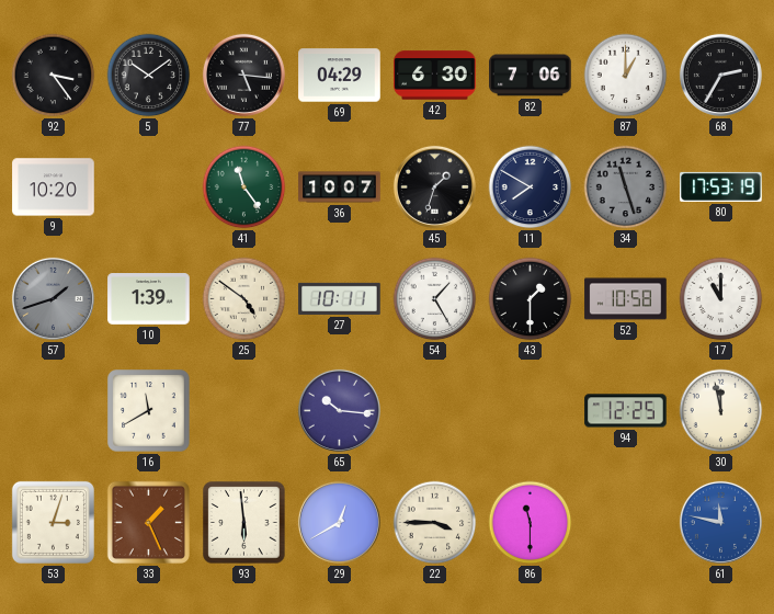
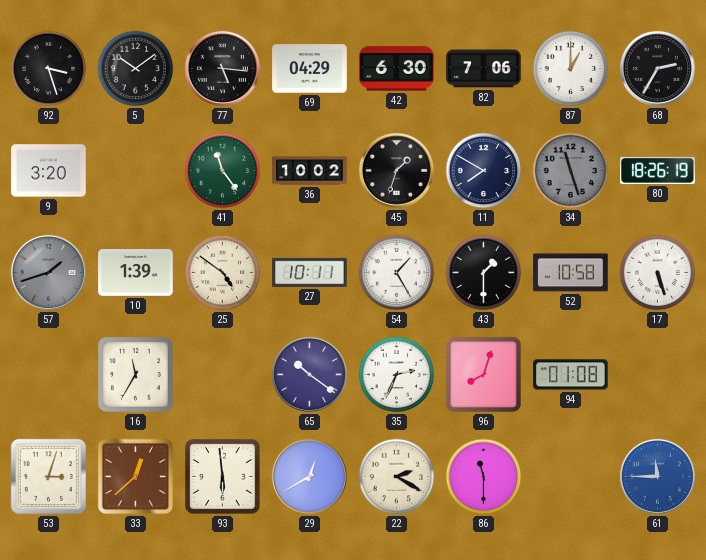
92: 3:24 -> 3:27 (49, 69)
9: 10:20 -> 3:20 (49, 171)
36: 10:07 -> 10:02 (310, 171)
80: 17:53 -> 18:26 (658, 170)
17: 11:00 -> 5:27 (658, 273)
16: 11:40 -> 11:35 (136, 375)
65: 10:16 -> 10:21 (309, 374)
35: none -> 2:34 (397, 375)
96: none -> 8:03 (483, 374)
94: 12:25 -> 01:08 (571, 375)
30: 11:58 -> none (721, 411)
33: 1:26 -> 12:38 (135, 476)
22: 3:45 -> 2:20 (397, 477)
61: 11:47 -> 11:45 (657, 476)
